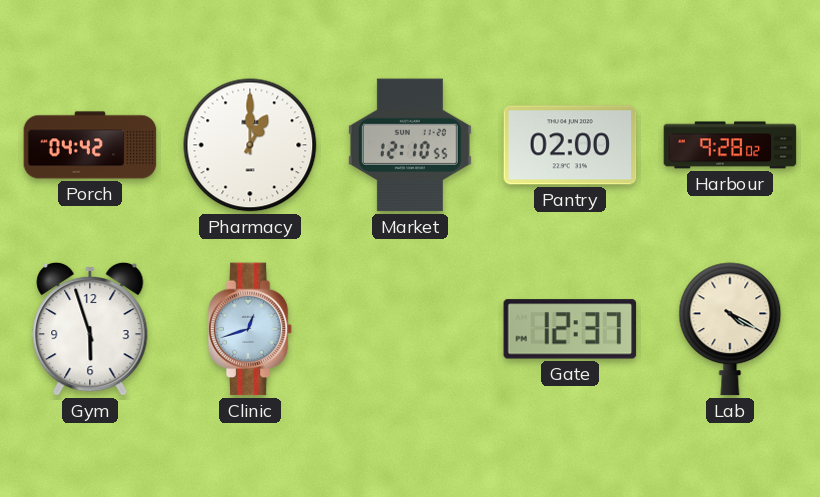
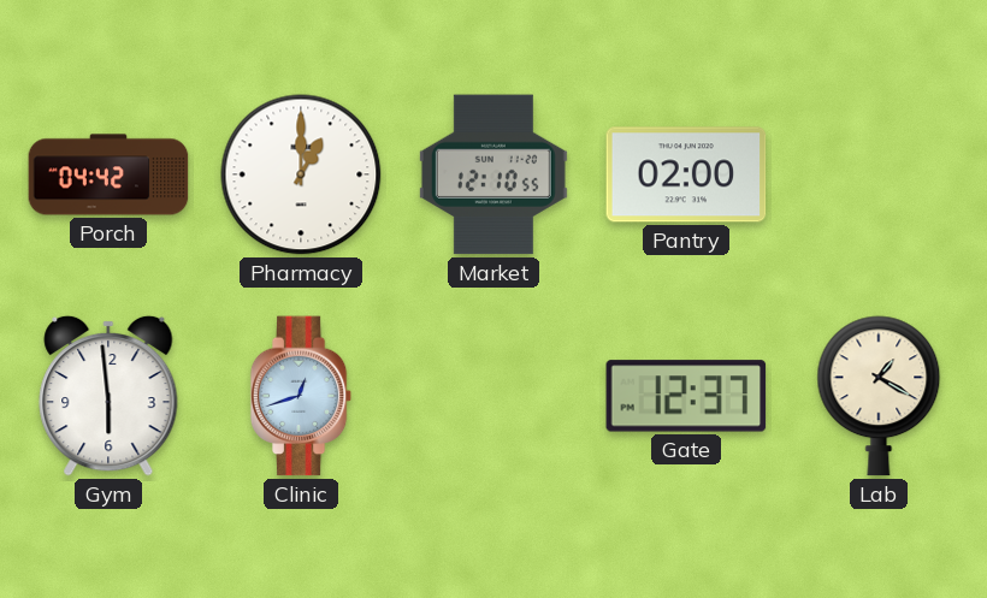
Harbour: 9:28 -> none (730, 145)
Gym: 5:57 -> 5:59 (108, 396)
Lab: 4:20 -> 1:20 (879, 396)
